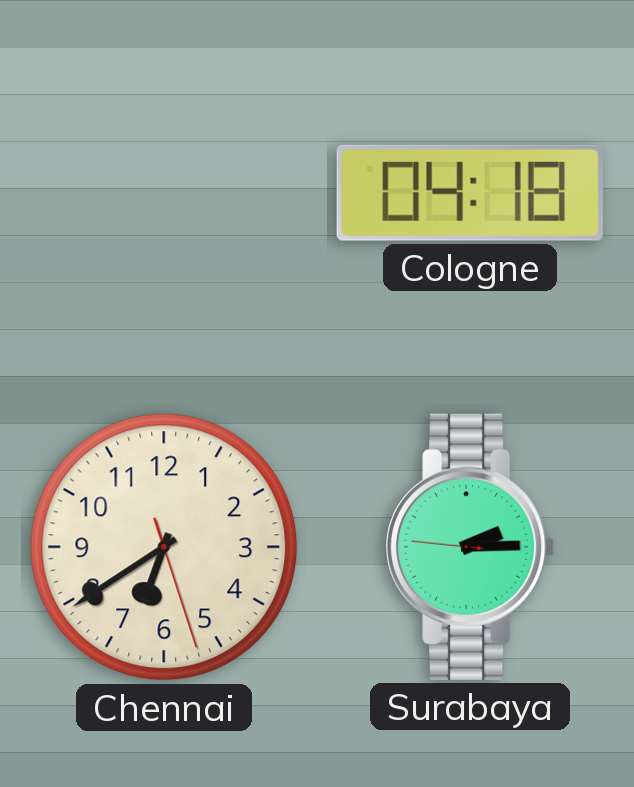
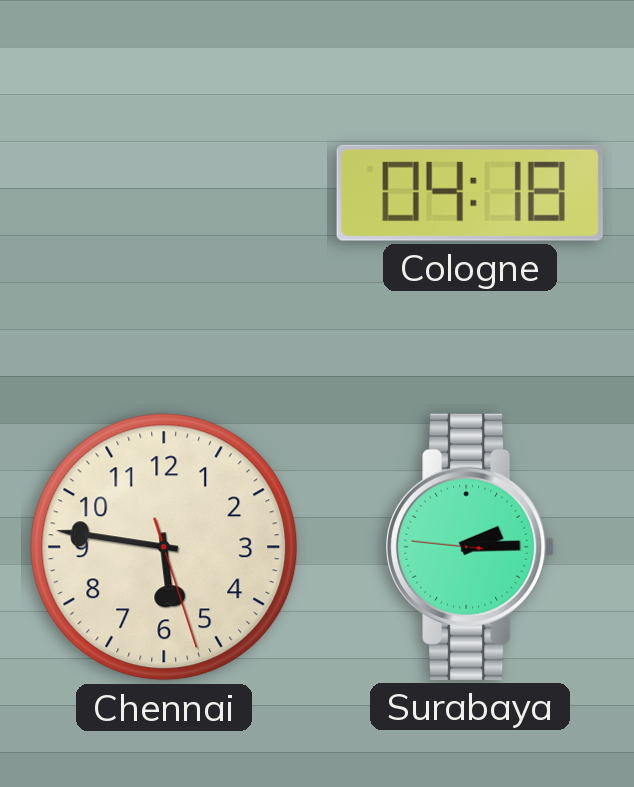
Chennai: 6:39 -> 5:46 (164, 547)
